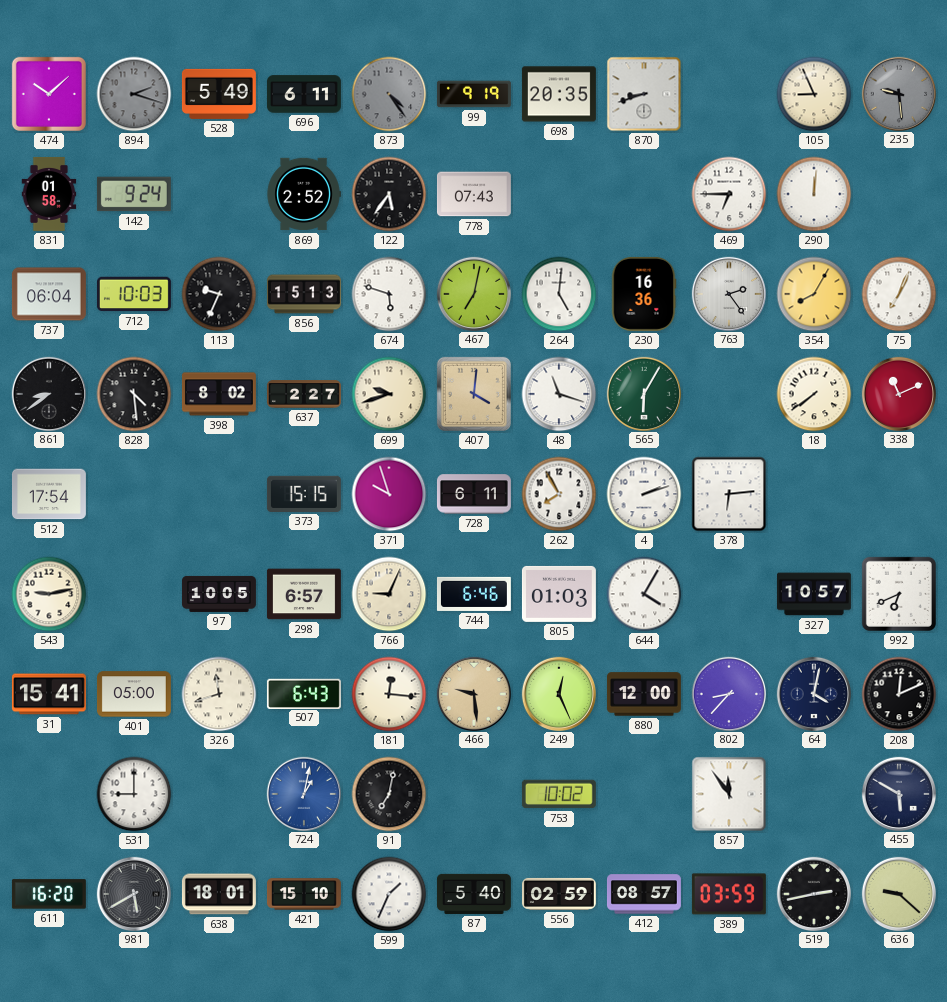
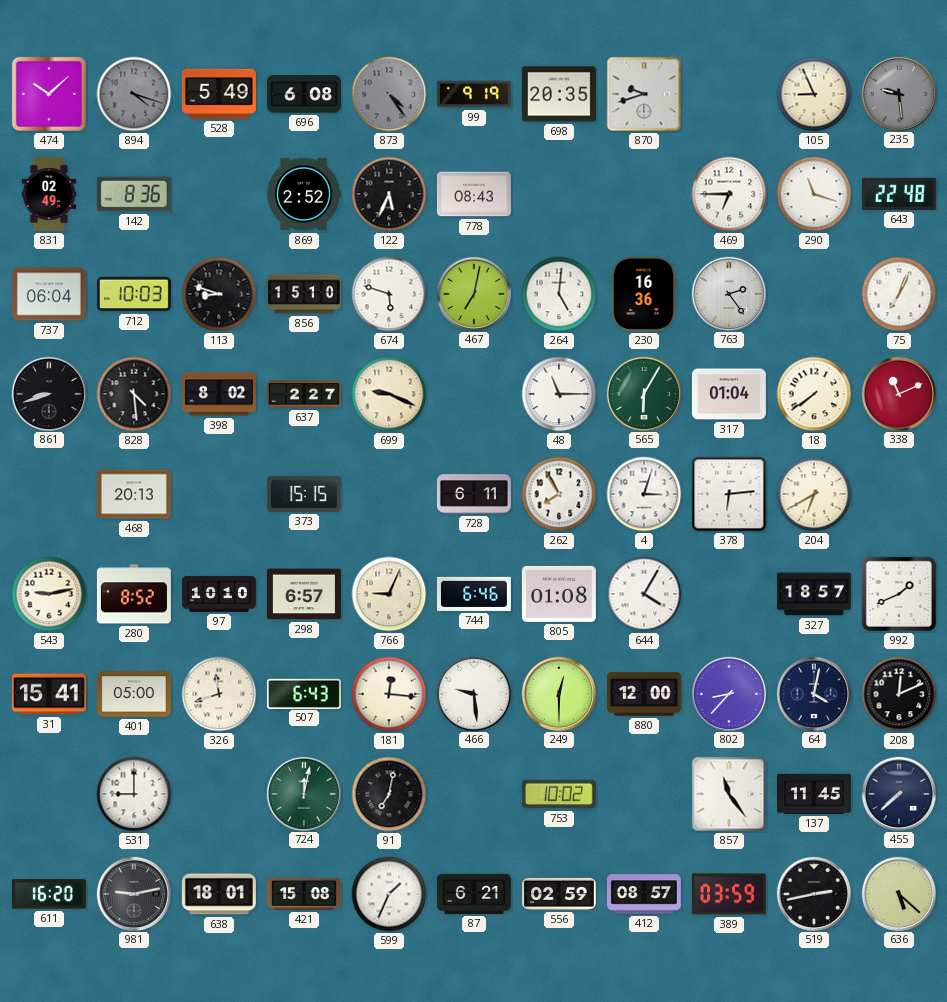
894: 2:18 -> 4:18 (134, 94)
696: 6:11 -> 6:08 (304, 94)
870: 8:42 -> 9:42 (644, 94)
831: 01:58 -> 02:49 (49, 194)
142: 9:24 -> 8:36 (134, 194)
122: 5:36 -> 5:34 (389, 194)
778: 07:43 -> 08:43 (474, 194)
290: 12:01 -> 11:18 (814, 194)
643: none -> 22:48 (899, 194)
113: 9:34 -> 8:48 (219, 294)
856: 15:13 -> 15:10 (304, 294)
354: 8:05 -> none (814, 294)
861: 8:39 -> 8:42 (48, 393)
699: 9:42 -> 9:19 (389, 394)
407: 4:01 -> none (474, 394)
48: 11:18 -> 11:15 (559, 394)
317: none -> 01:04 (729, 394)
512: 17:54 -> none (49, 494)
468: none -> 20:13 (134, 494)
371: 9:57 -> none (389, 494)
4: 2:12 -> 3:03 (644, 494)
204: none -> 6:40 (814, 494)
280: none -> 8:52 (134, 594)
97: 10:05 -> 10:10 (219, 594)
805: 01:03 -> 01:08 (559, 594)
327: 10:57 -> 18:57 (814, 594)
992: 6:41 -> 1:41 (899, 594)
466 dial: champagne -> white (473, 693)
249: 12:26 -> 12:30 (558, 693)
724: 1:02 -> 12:02 (303, 793)
724 dial: blue -> green (303, 793)
857: 11:54 -> 11:24 (729, 794)
137: none -> 11:45 (814, 794)
455: 5:50 -> 7:38 (898, 793)
981: 5:40 -> 9:13 (133, 893)
421: 15:10 -> 15:08 (304, 894)
87: 5:40 -> 6:21 (474, 894)
636: 9:22 -> 5:22 (898, 893)
